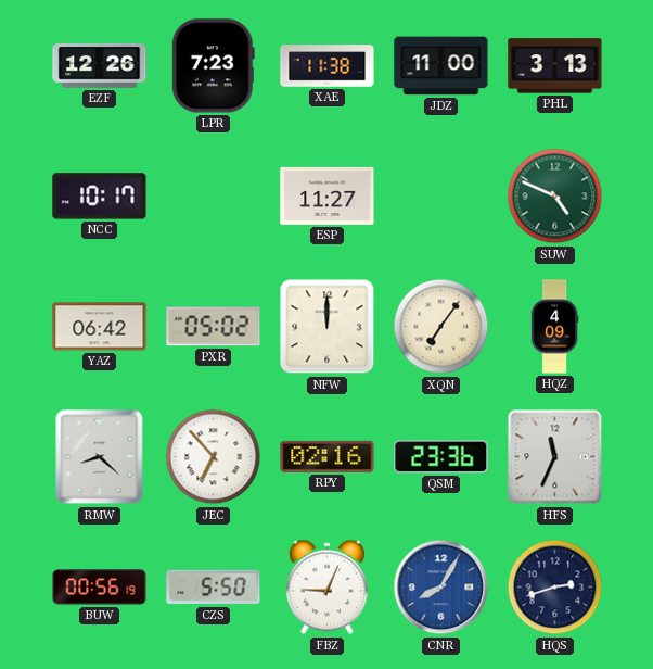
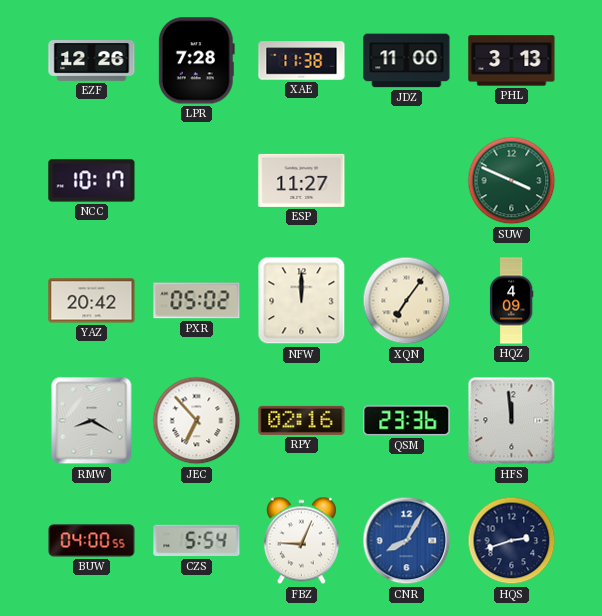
LPR: 7:23 -> 7:28 (196, 61)
SUW: 4:49 -> 3:49 (512, 181)
YAZ: 06:42 -> 20:42 (92, 301)
RMW: 8:22 -> 8:20 (92, 421)
HFS: 11:34 -> 11:59 (512, 421)
BUW: 00:56 -> 04:00 (92, 541)
CZS: 5:50 -> 5:54 (197, 541)
